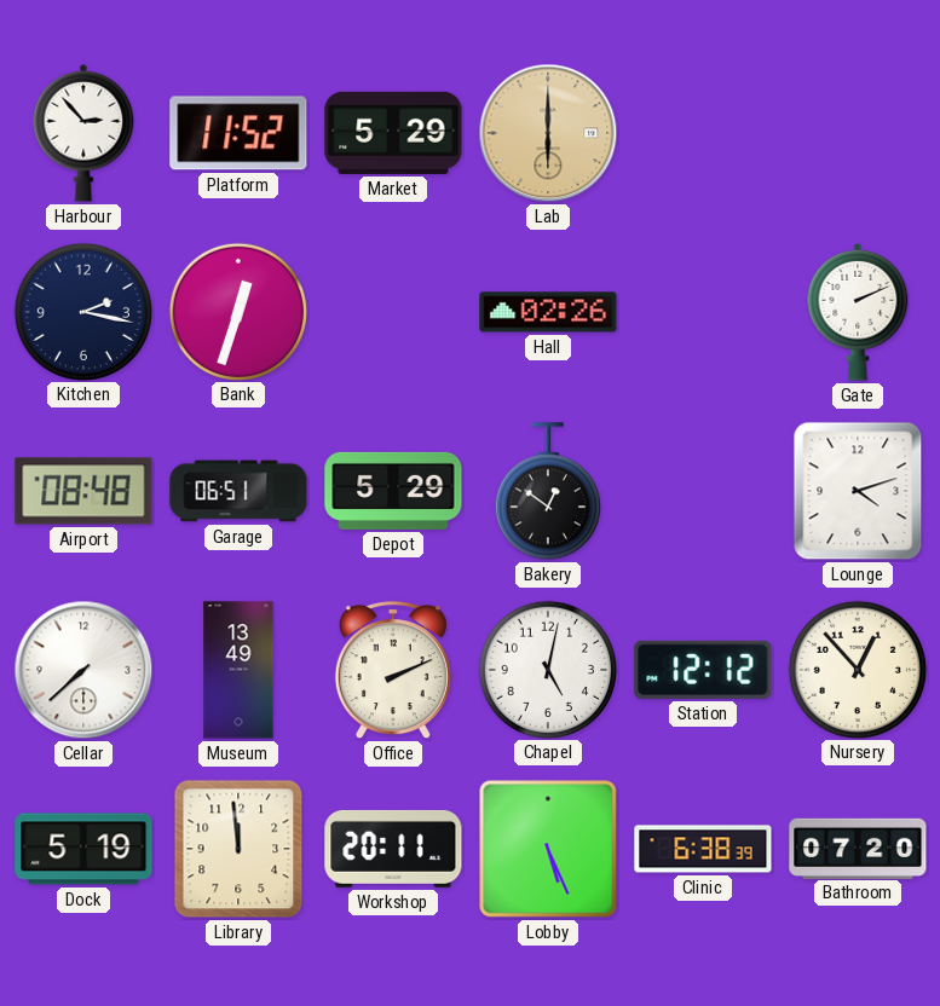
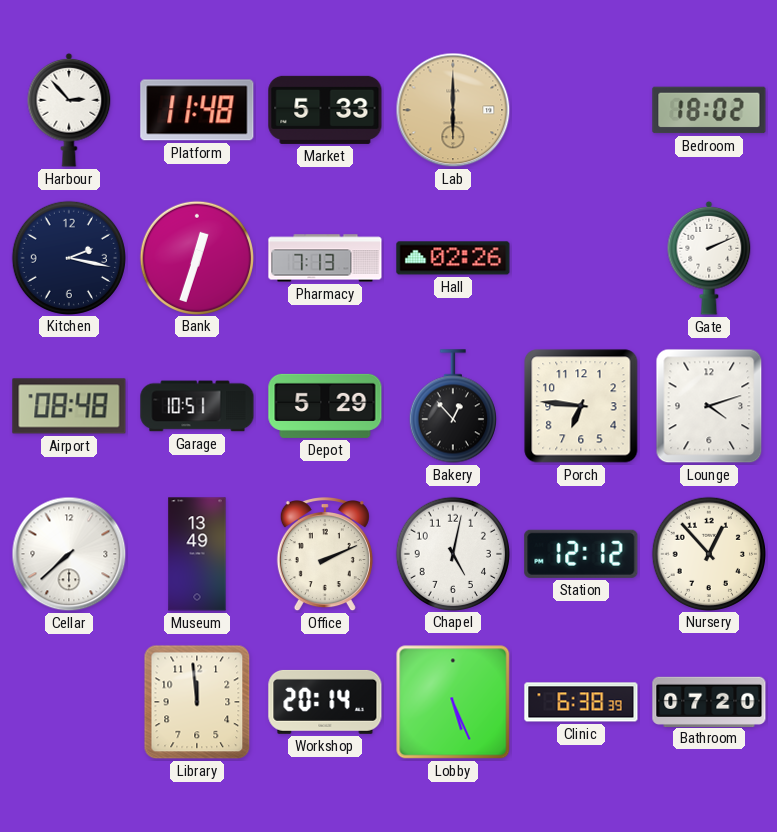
Platform: 11:52 -> 11:48 (197, 110)
Market: 5:29 -> 5:33 (325, 110)
Bedroom: none -> 18:02 (709, 110)
Pharmacy: none -> 7:13 (325, 258)
Garage: 06:51 -> 10:51 (197, 406)
Bakery: 12:51 -> 12:53 (453, 406)
Porch: none -> 6:46 (581, 406)
Dock: 5:19 -> none (83, 849)
Workshop: 20:11 -> 20:14 (325, 702)
